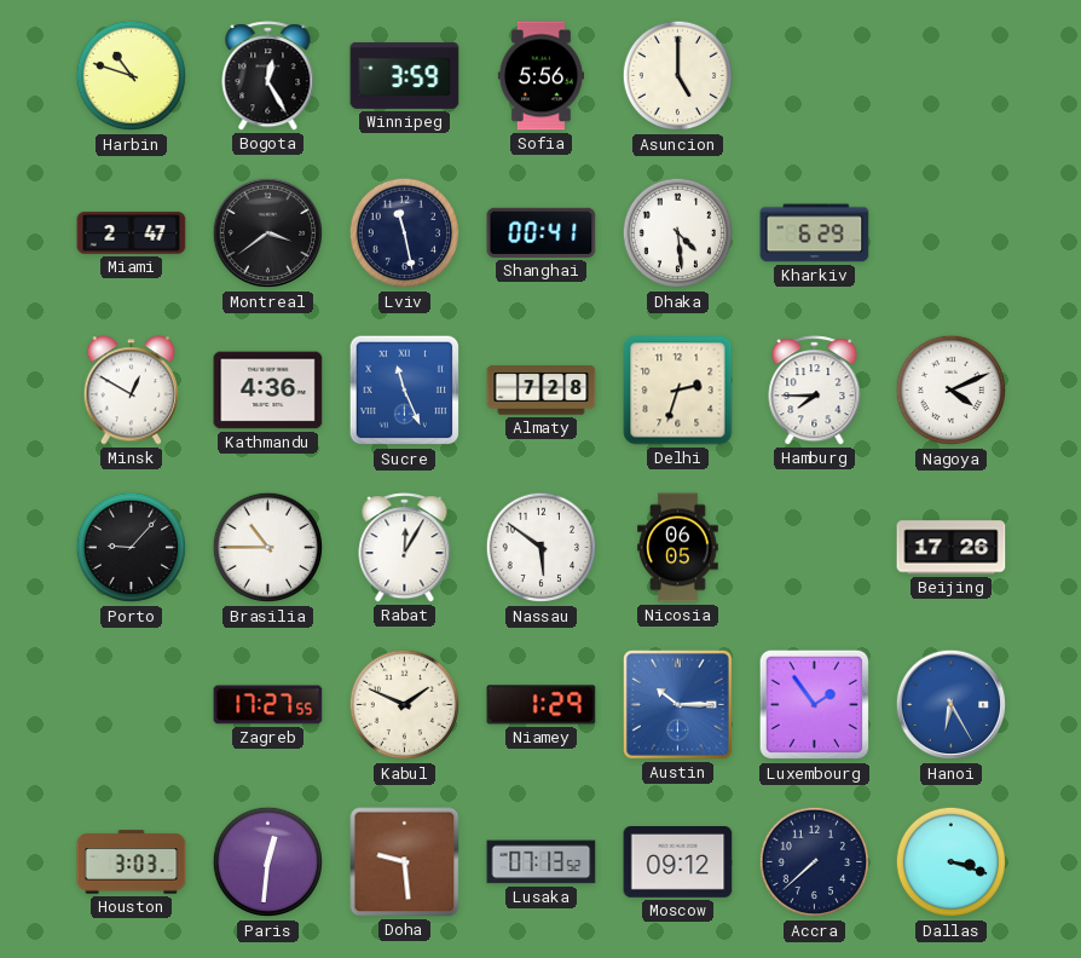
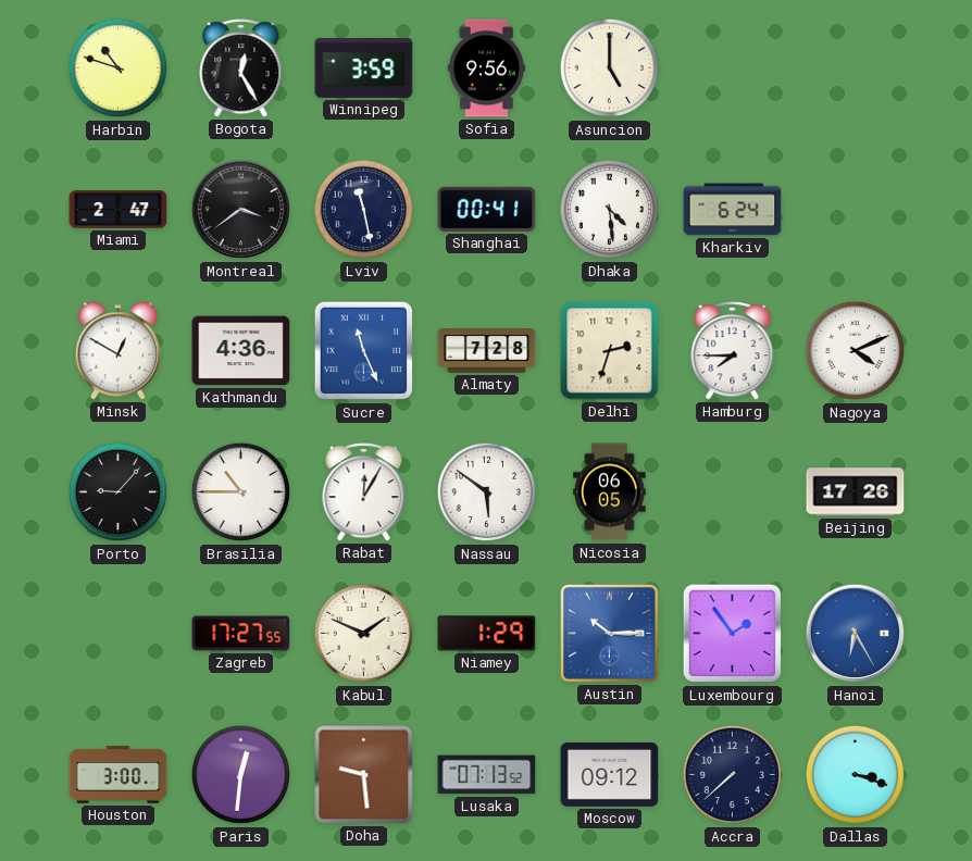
Sofia: 5:56 -> 9:56 (486, 68)
Kharkiv: 6:29 -> 6:24 (733, 210)
Houston: 3:03 -> 3:00 (119, 775)
